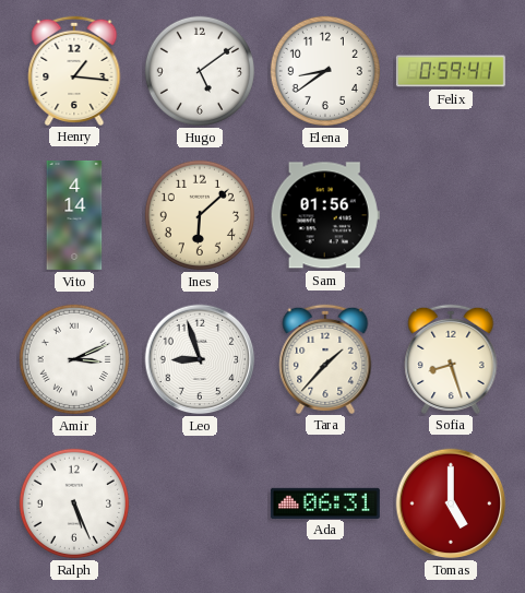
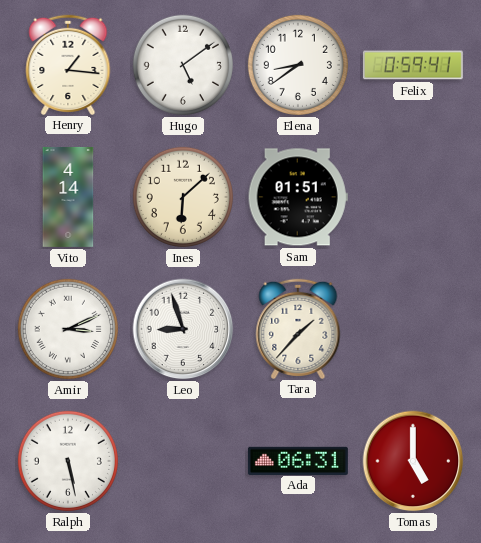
Sam: 01:56 -> 01:51 (298, 197)
Sofia: 8:27 -> none (451, 358)
Ralph: 5:26 -> 5:28 (68, 461)
